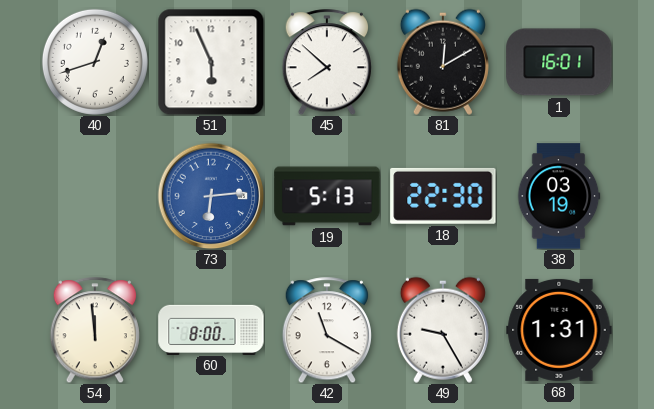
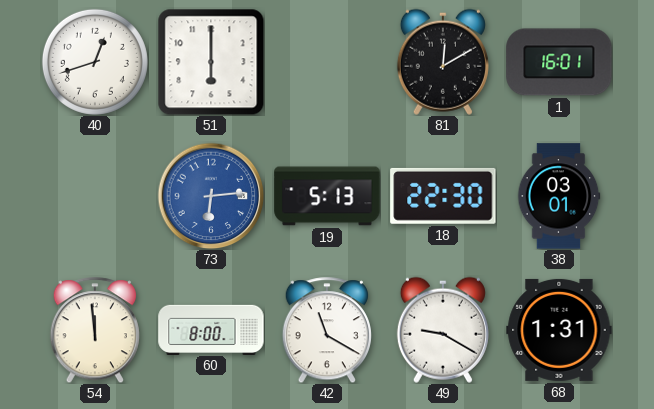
51: 5:56 -> 6:00 (211, 62)
45: 7:52 -> none (327, 62)
38: 03:19 -> 03:01 (559, 196)
49: 9:25 -> 9:20 (443, 330)
